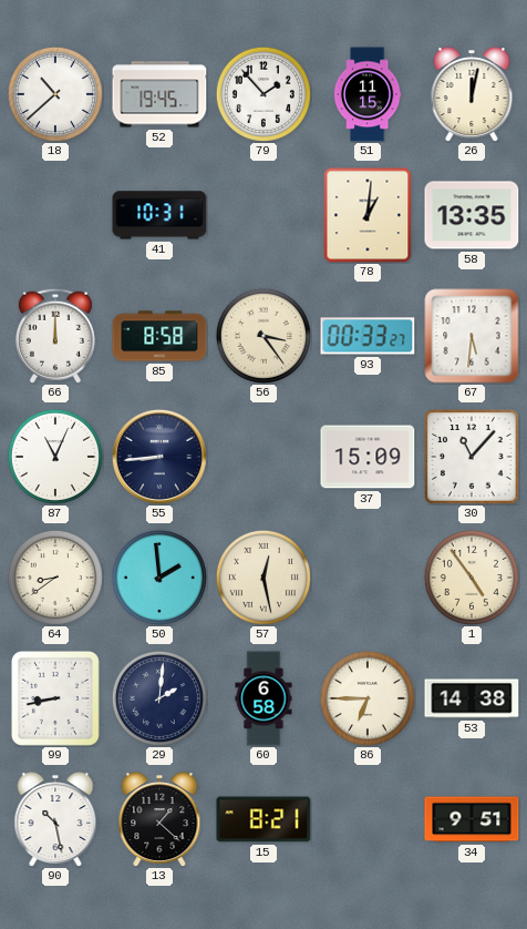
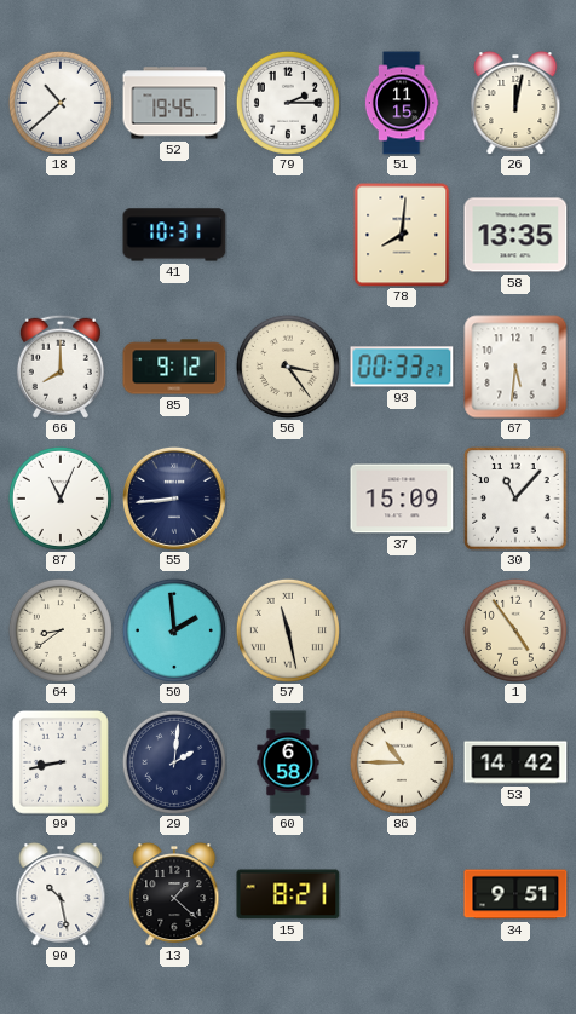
79: 1:53 -> 2:15 (288, 103)
78: 1:01 -> 8:01 (402, 235)
66: 12:00 -> 8:00 (61, 367)
85: 8:58 -> 9:12 (174, 367)
57: 12:28 -> 11:28 (288, 630)
86: 6:45 -> 10:45 (402, 762)
53: 14:38 -> 14:42 (515, 762)
